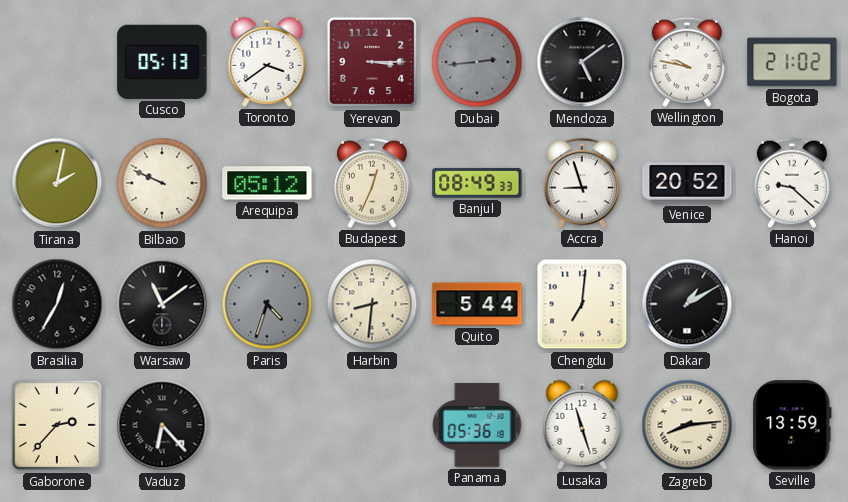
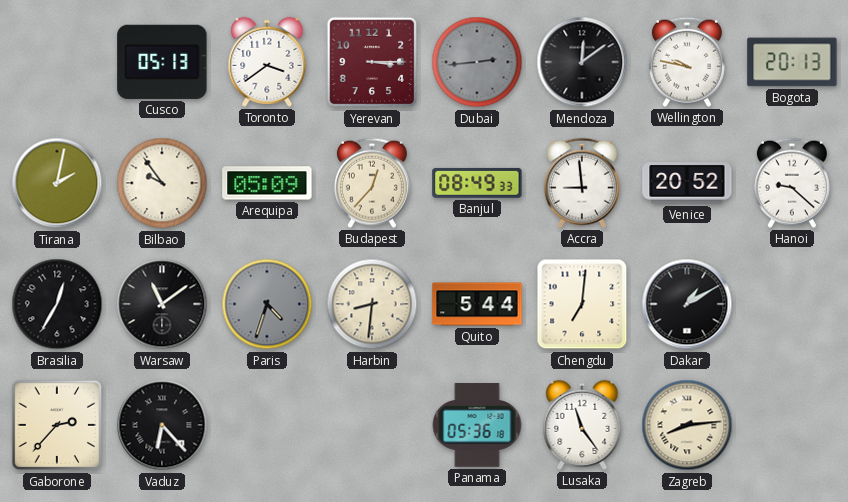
Mendoza: 5:09 -> 12:09 (582, 62)
Bogota: 21:02 -> 20:13 (792, 62)
Bilbao: 9:49 -> 9:54 (162, 183)
Arequipa: 05:12 -> 05:09 (267, 183)
Budapest: 12:34 -> 12:37 (372, 183)
Accra: 8:57 -> 8:59 (582, 183)
Lusaka: 11:27 -> 11:24 (582, 425)
Seville: 13:59 -> none (792, 425)
